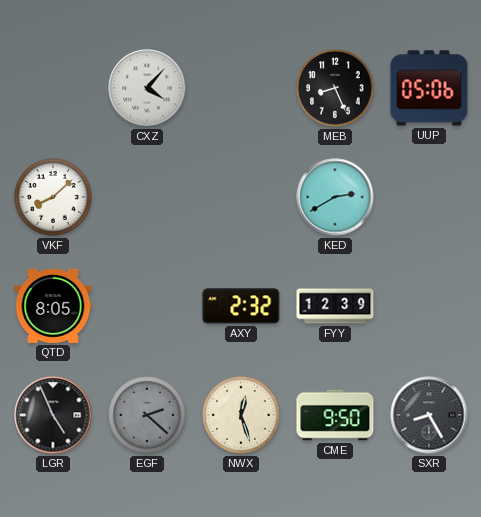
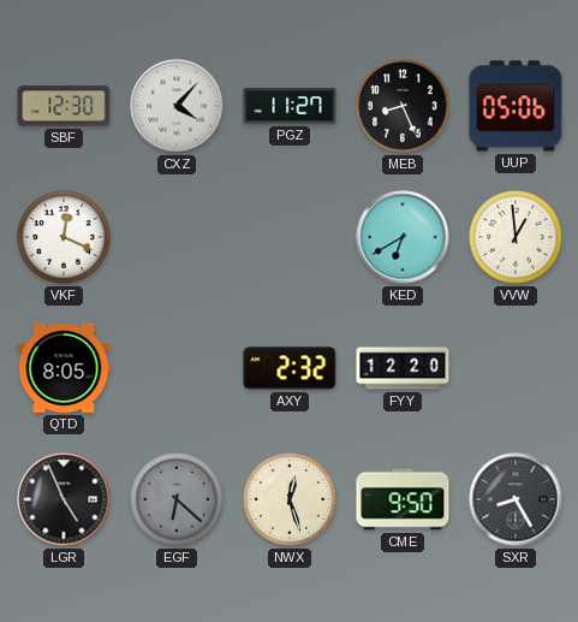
SBF: none -> 12:30 (64, 106)
PGZ: none -> 11:27 (290, 106)
VKF: 8:08 -> 12:19 (64, 237)
KED: 2:40 -> 6:40 (403, 237)
VVW: none -> 12:59 (516, 237)
FYY: 12:39 -> 12:20 (403, 368)
EGF: 2:22 -> 6:22 (177, 499)
